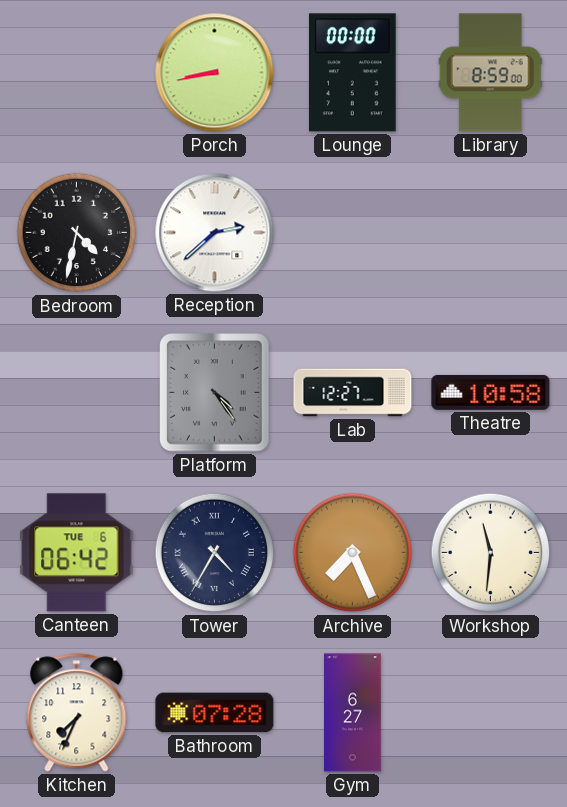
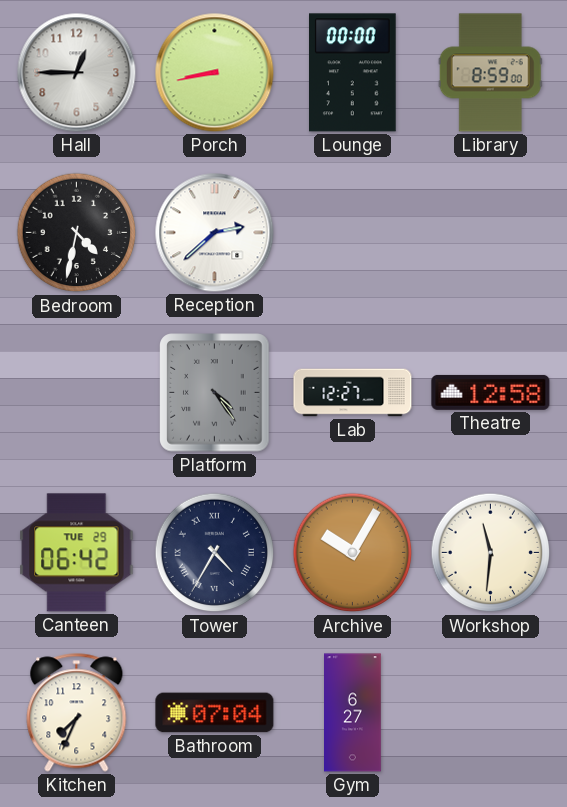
Hall: none -> 12:45 (77, 73)
Theatre: 10:58 -> 12:58 (491, 392)
Canteen date: TUE 6 -> TUE 29 (77, 553)
Archive: 7:26 -> 10:05 (353, 553)
Bathroom: 07:28 -> 07:04 (215, 713)
